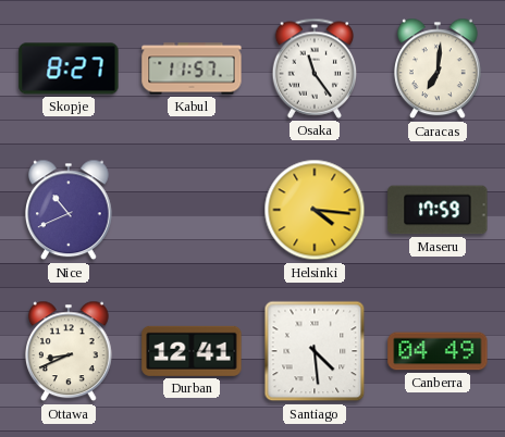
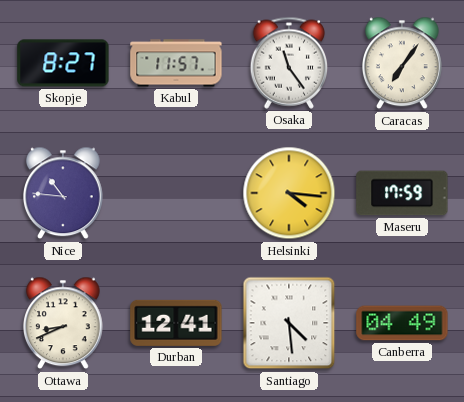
Caracas: 7:01 -> 7:06 (402, 63)
Nice: 10:41 -> 10:46 (63, 193)
